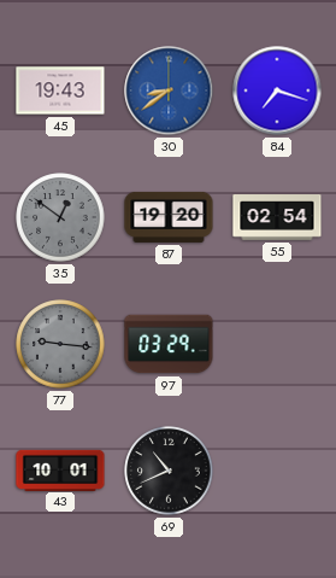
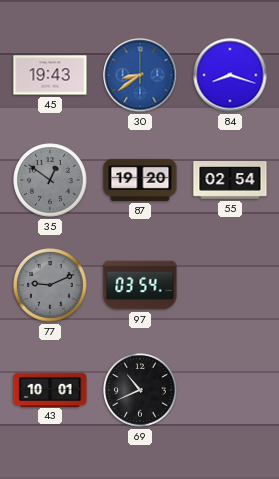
84: 7:18 -> 8:18 (230, 75)
77: 9:16 -> 9:11 (50, 285)
97: 03:29 -> 03:54 (140, 285)
